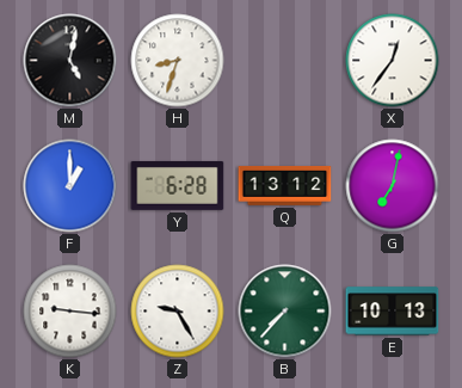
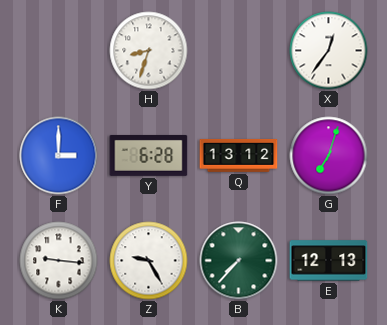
M: 5:02 -> none (70, 61)
F: 1:00 -> 3:00 (59, 156)
G: 7:02 -> 7:03 (329, 156)
E: 10:13 -> 12:13 (329, 261)
